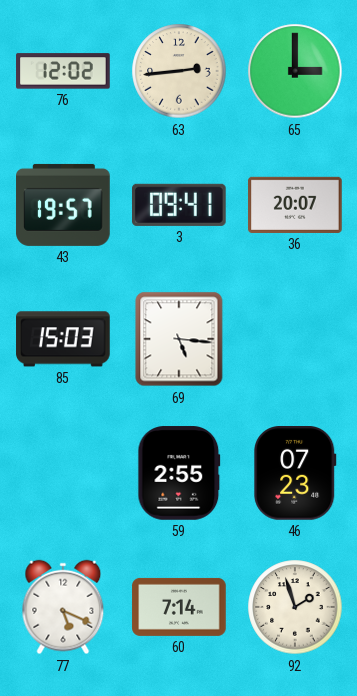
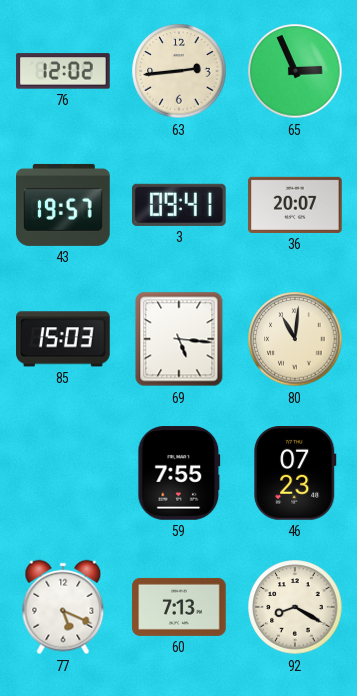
65: 3:00 -> 2:56 (295, 71)
80: none -> 11:01 (295, 339)
59: 2:55 -> 7:55 (179, 473)
60: 7:14 -> 7:13 (179, 607)
92: 1:57 -> 8:20 (295, 607)
